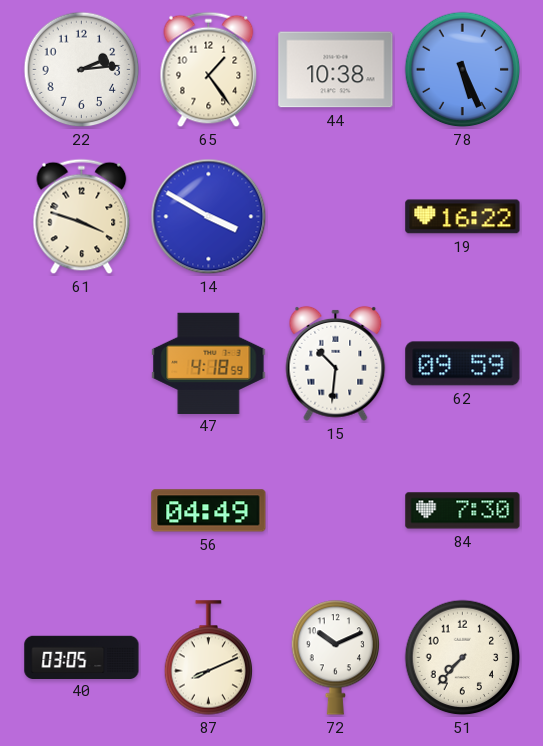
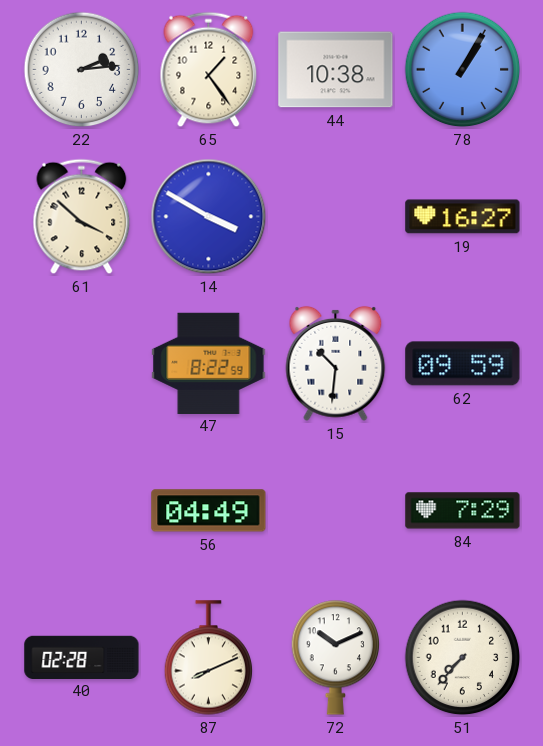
78: 5:26 -> 1:05 (463, 70)
61: 3:48 -> 3:52 (82, 217)
19: 16:22 -> 16:27 (463, 217)
47: 4:18 -> 8:22 (209, 363)
84: 7:30 -> 7:29 (463, 511)
40: 03:05 -> 02:28 (82, 657)
